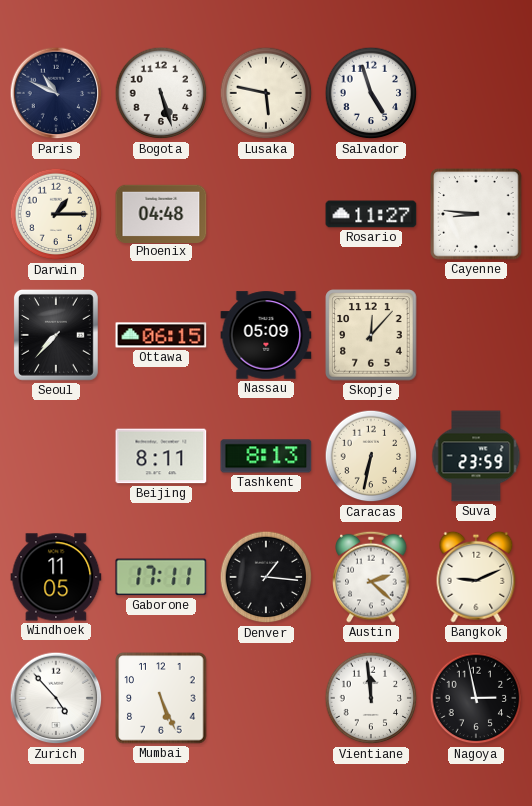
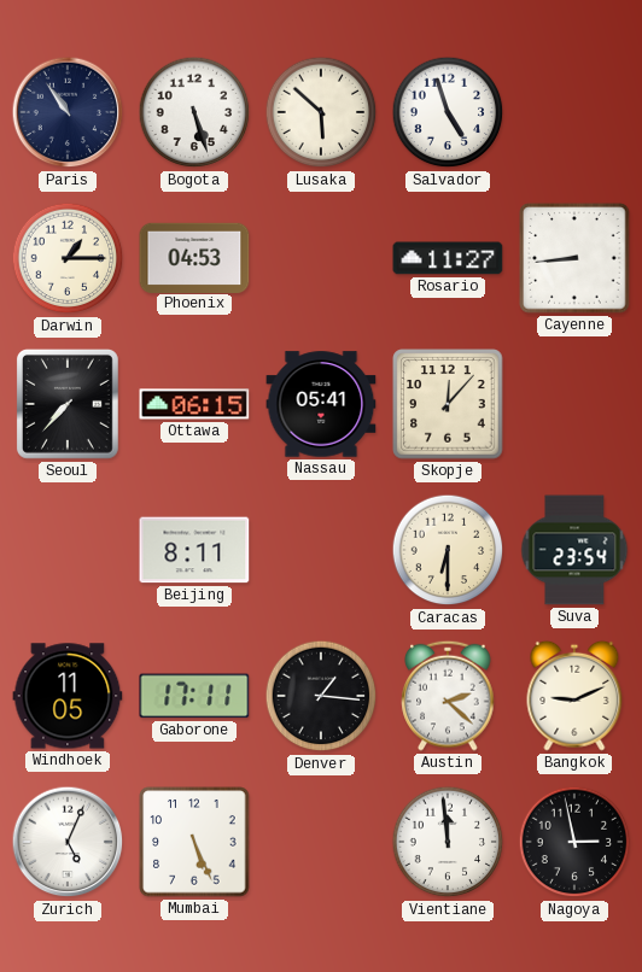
Paris: 10:49 -> 10:54 (68, 112)
Lusaka: 5:47 -> 5:52 (321, 112)
Phoenix: 04:48 -> 04:53 (194, 257)
Cayenne: 8:46 -> 8:44 (574, 258)
Nassau: 05:09 -> 05:41 (321, 404)
Tashkent: 8:13 -> none (266, 456)
Caracas: 6:32 -> 6:30 (448, 550)
Suva: 23:59 -> 23:54 (574, 550)
Zurich: 4:53 -> 5:04 (68, 842)
